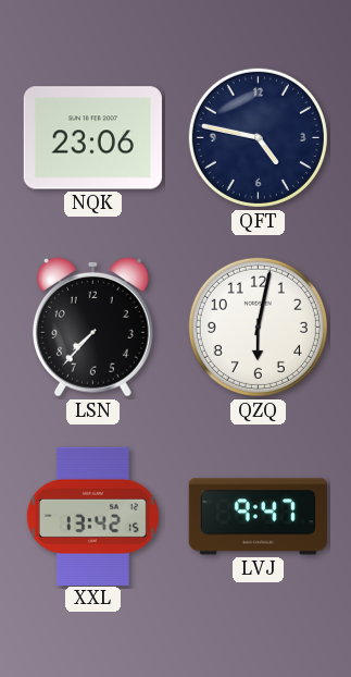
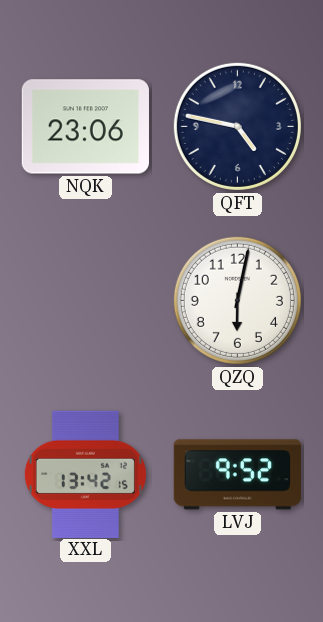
LSN: 7:37 -> none (92, 327)
LVJ: 9:47 -> 9:52 (237, 475)
